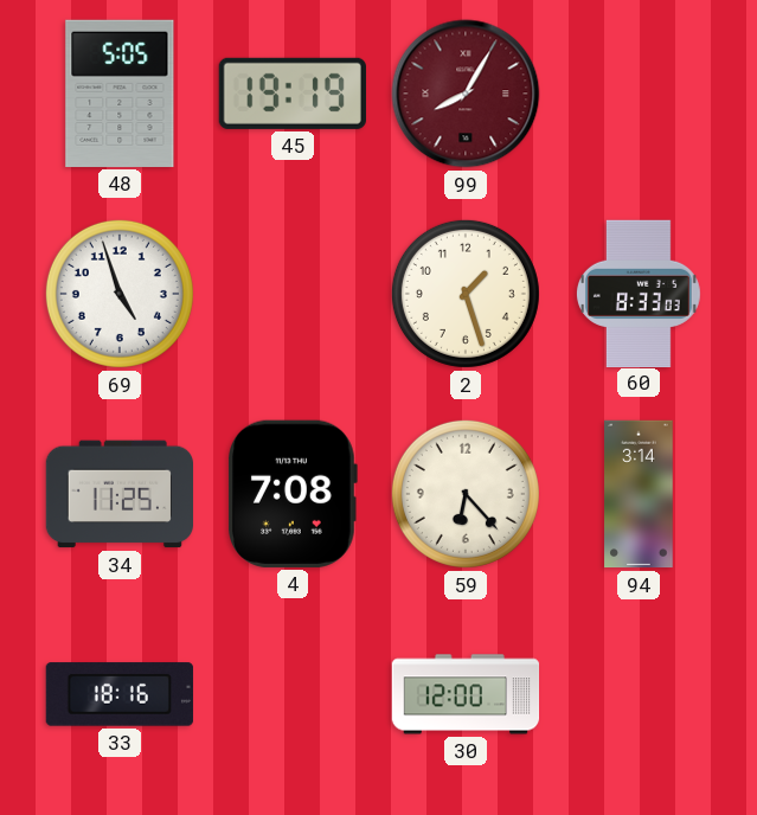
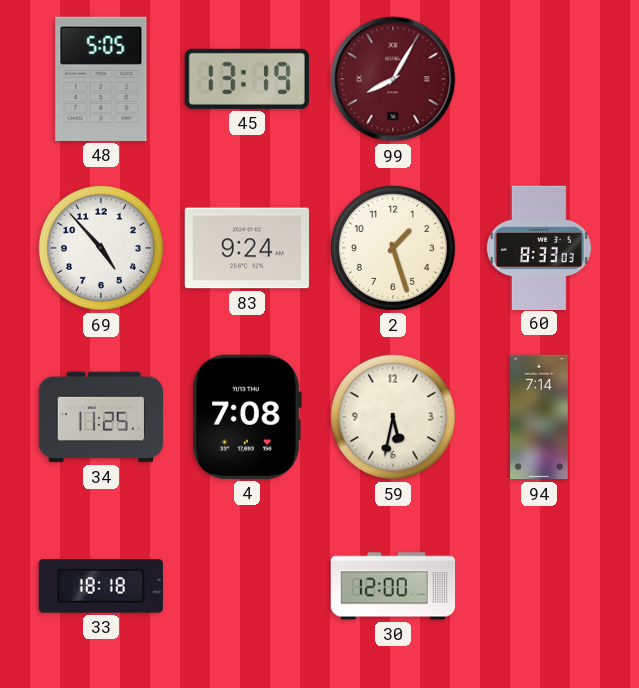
45: 19:19 -> 13:19 (247, 79)
69: 4:57 -> 4:53 (101, 248)
83: none -> 9:24 (246, 248)
59: 6:23 -> 5:32 (393, 417)
94: 3:14 -> 7:14 (539, 417)
33: 18:16 -> 18:18 (101, 586)
